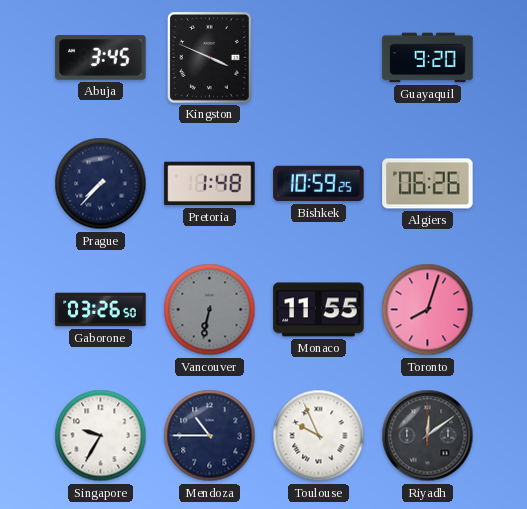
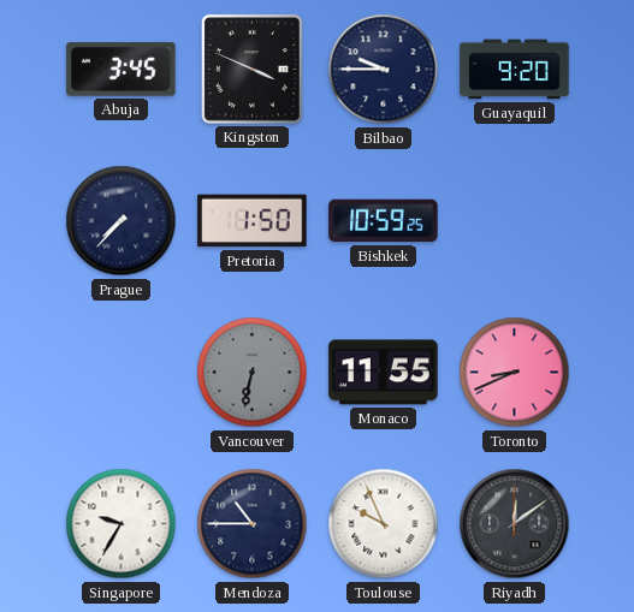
Bilbao: none -> 9:45 (384, 70)
Pretoria: 1:48 -> 1:50 (253, 221)
Algiers: 06:26 -> none (428, 184)
Gaborone: 03:26 -> none (101, 310)
Toronto: 8:03 -> 8:41 (515, 373)
